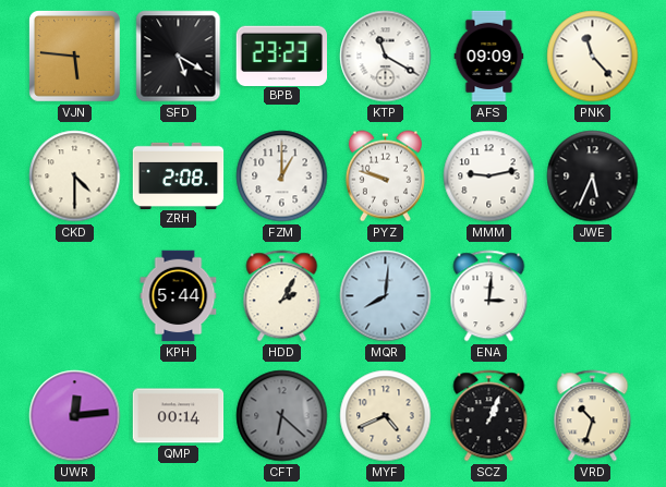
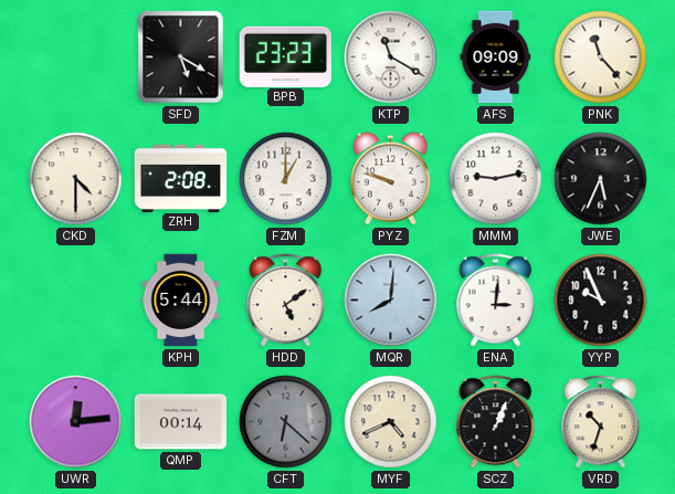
VJN: 5:46 -> none (74, 56)
HDD: 2:05 -> 5:09 (286, 301)
YYP: none -> 9:56 (601, 301)
